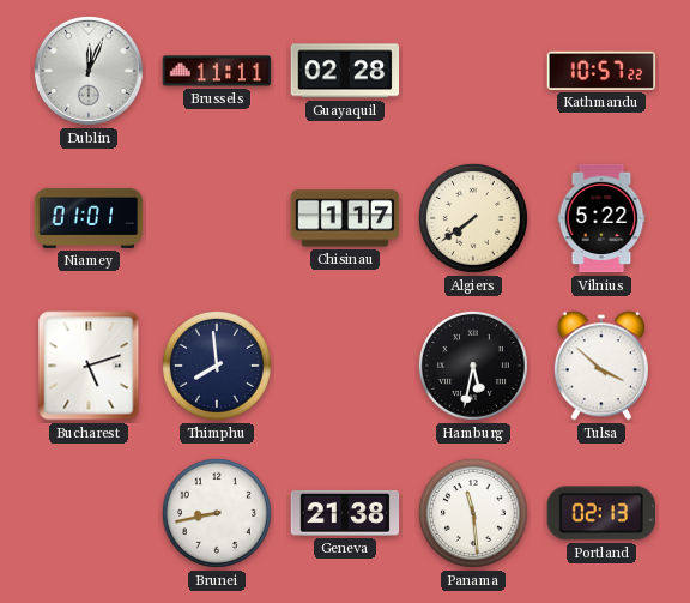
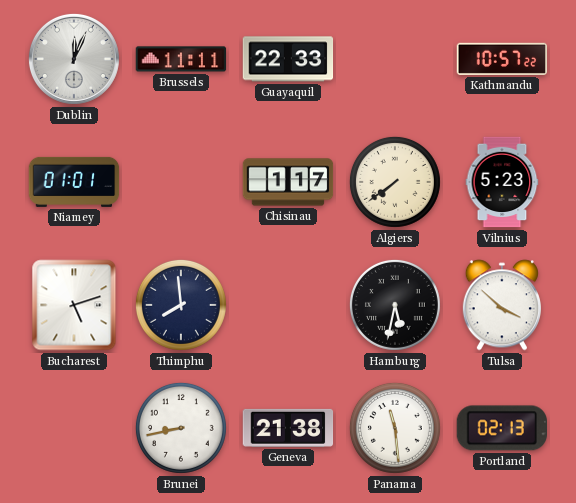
Guayaquil: 02:28 -> 22:33 (288, 59)
Vilnius: 5:22 -> 5:23 (502, 182)
